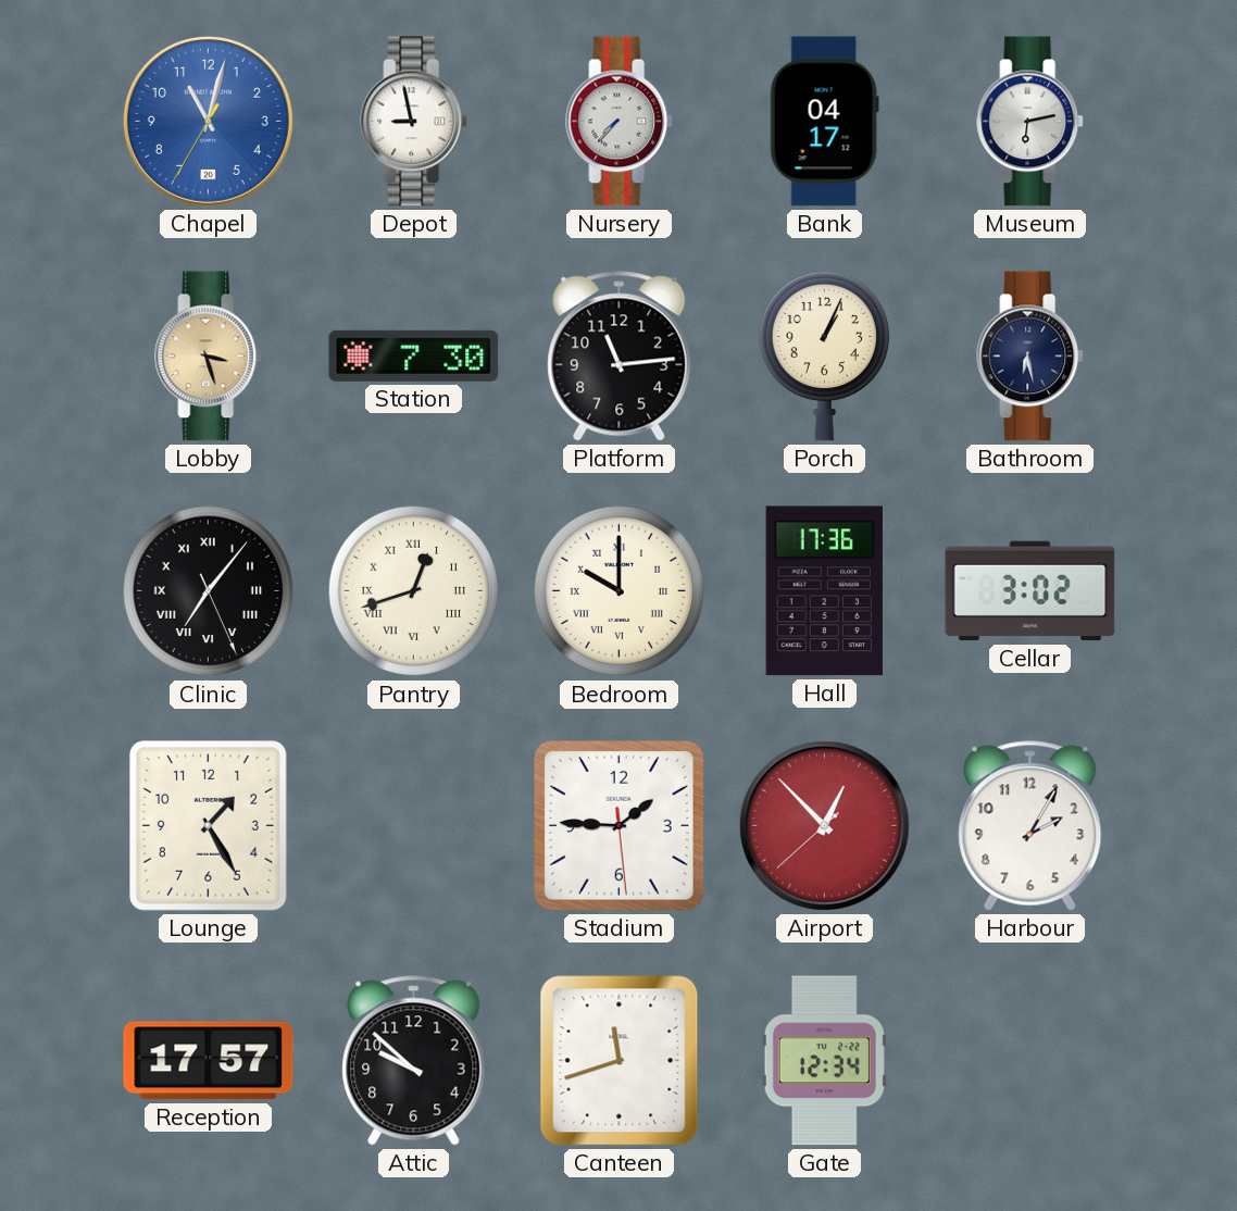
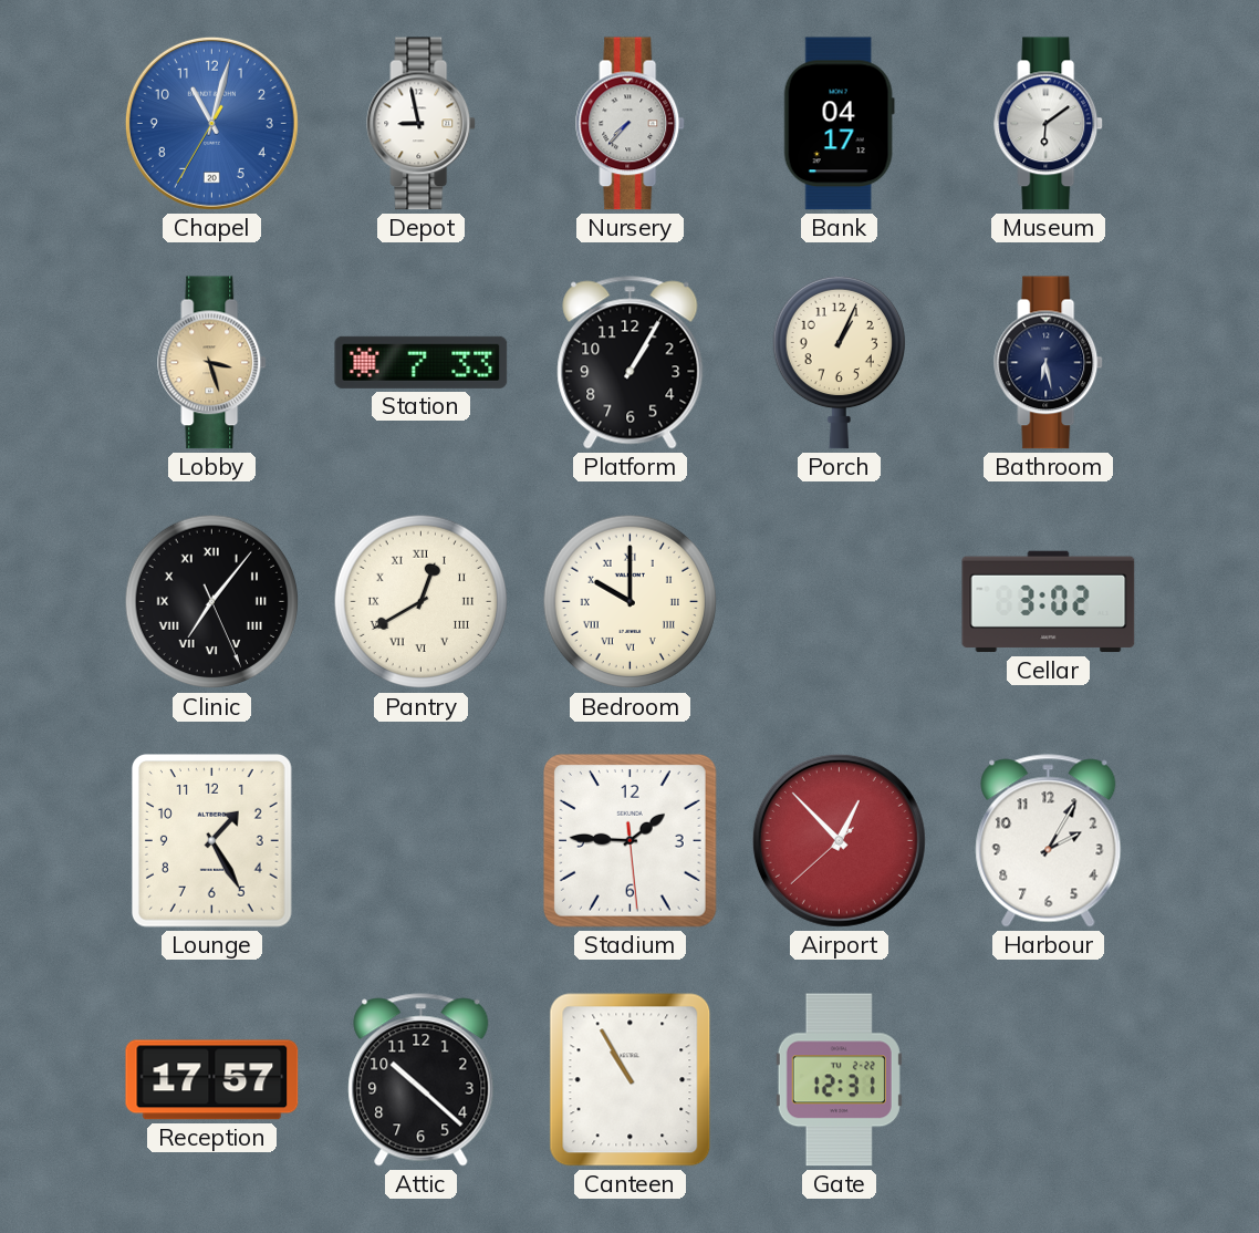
Museum: 6:13 -> 6:09 (1049, 124)
Station: 7:30 -> 7:33 (422, 362)
Platform: 11:14 -> 1:05 (631, 363)
Pantry: 12:42 -> 12:40 (422, 602)
Hall: 17:36 -> none (824, 591)
Attic: 9:52 -> 10:22 (422, 1080)
Canteen: 11:42 -> 10:55 (631, 1080)
Gate: 12:34 -> 12:31 (839, 1080)
